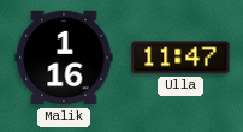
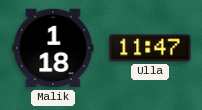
Malik: 1:16 -> 1:18 (53, 48)
